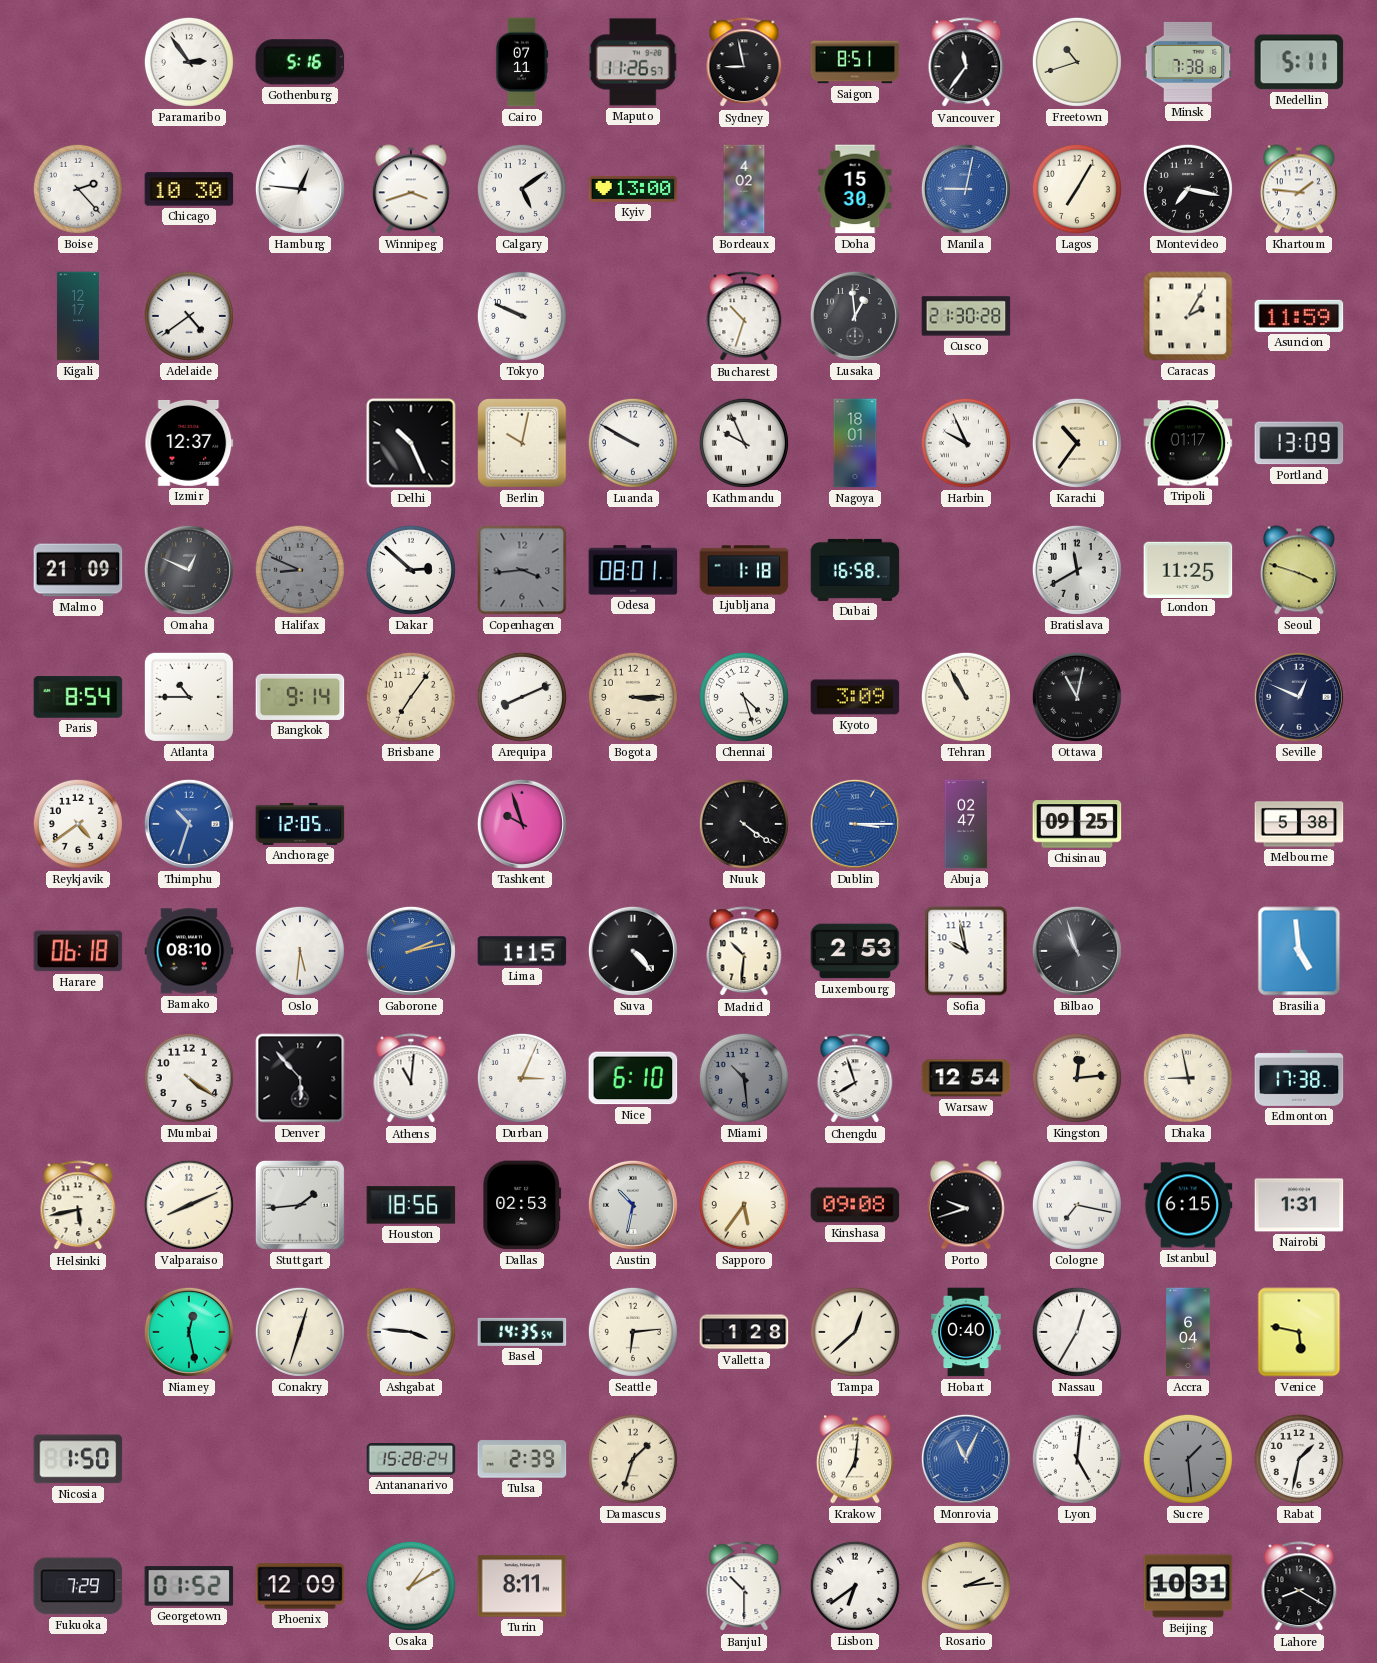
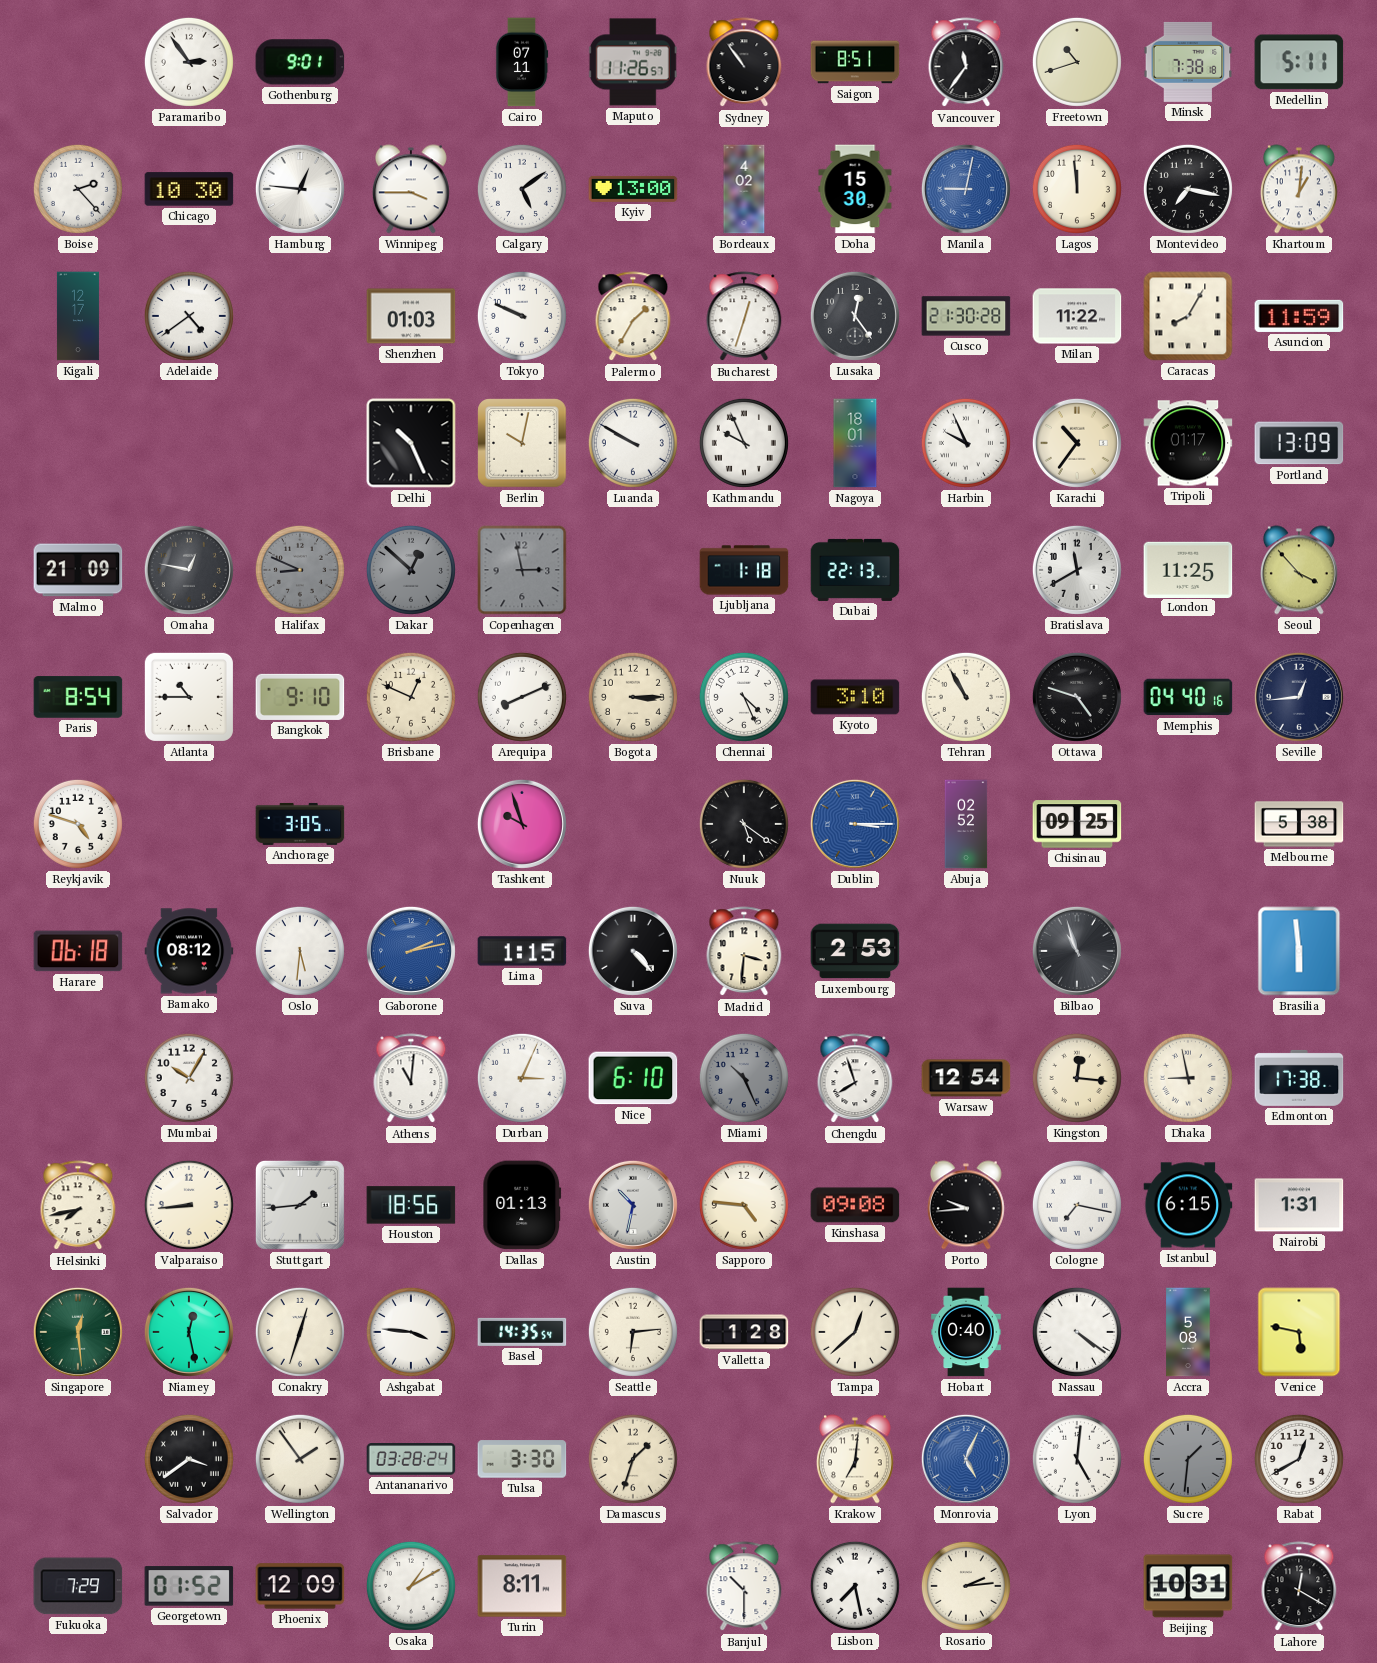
Gothenburg: 5:16 -> 9:01 (300, 62)
Sydney: 8:58 -> 10:54 (744, 63)
Winnipeg: 3:42 -> 3:45 (411, 189)
Lagos: 7:05 -> 11:59 (1077, 189)
Khartoum: 1:46 -> 1:01 (1299, 189)
Shenzhen: none -> 01:03 (411, 316)
Palermo: none -> 1:35 (633, 317)
Bucharest: 10:33 -> 12:33 (744, 317)
Lusaka: 12:59 -> 12:24 (855, 316)
Milan: none -> 11:22 (1077, 316)
Caracas: 2:05 -> 8:05 (1188, 316)
Izmir: 12:37 -> none (189, 443)
Omaha: 12:49 -> 12:47 (189, 570)
Dakar: 2:52 -> 12:52 (411, 570)
Dakar dial: white -> grey (411, 570)
Copenhagen: 3:44 -> 2:58 (522, 570)
Odesa: 08:01 -> none (633, 570)
Dubai: 16:58 -> 22:13 (855, 570)
Seoul: 3:48 -> 3:53 (1299, 570)
Bangkok: 9:14 -> 9:10 (300, 697)
Brisbane: 7:06 -> 12:49 (411, 697)
Chennai: 4:27 -> 4:26 (744, 697)
Kyoto: 3:09 -> 3:10 (855, 697)
Ottawa: 11:02 -> 4:48 (1077, 697)
Memphis: none -> 04:40 (1188, 697)
Seville: 12:49 -> 12:44 (1299, 697)
Reykjavik: 4:39 -> 4:48 (78, 824)
Thimphu: 10:33 -> none (189, 824)
Anchorage: 12:05 -> 3:05 (300, 824)
Nuuk: 4:21 -> 5:21 (744, 824)
Abuja: 02:47 -> 02:52 (966, 824)
Bamako: 08:10 -> 08:12 (189, 951)
Madrid: 10:31 -> 3:31 (744, 952)
Sofia: 9:58 -> none (966, 951)
Brasilia: 4:59 -> 5:59 (1299, 951)
Mumbai: 4:21 -> 10:05 (189, 1078)
Denver: 5:53 -> none (300, 1078)
Miami: 10:29 -> 10:26 (744, 1078)
Kingston: 12:14 -> 12:16 (1077, 1078)
Helsinki: 5:43 -> 7:43 (78, 1206)
Valparaiso: 8:11 -> 8:44 (189, 1205)
Dallas: 02:53 -> 01:13 (522, 1205)
Sapporo: 5:36 -> 4:46 (744, 1205)
Porto: 9:42 -> 9:44 (966, 1205)
Singapore: none -> 12:29 (78, 1332)
Nassau: 12:35 -> 4:21 (1077, 1332)
Accra: 6:04 -> 5:08 (1188, 1332)
Nicosia: 1:50 -> none (78, 1459)
Salvador: none -> 3:39 (189, 1459)
Wellington: none -> 1:54 (300, 1459)
Antananarivo: 15:28 -> 03:28 (411, 1459)
Tulsa: 2:39 -> 3:30 (522, 1459)
Monrovia: 11:04 -> 5:04 (966, 1459)
Sucre: 1:29 -> 1:31 (1188, 1459)
Rabat: 1:32 -> 12:40 (1299, 1459)
Lisbon: 6:39 -> 7:28 (855, 1586)
Lahore: 8:20 -> 12:20 (1299, 1587)
